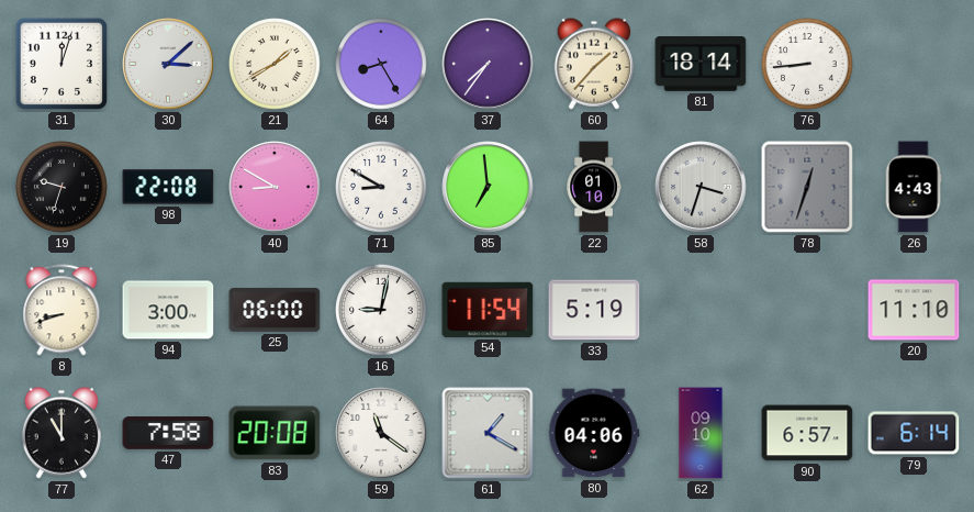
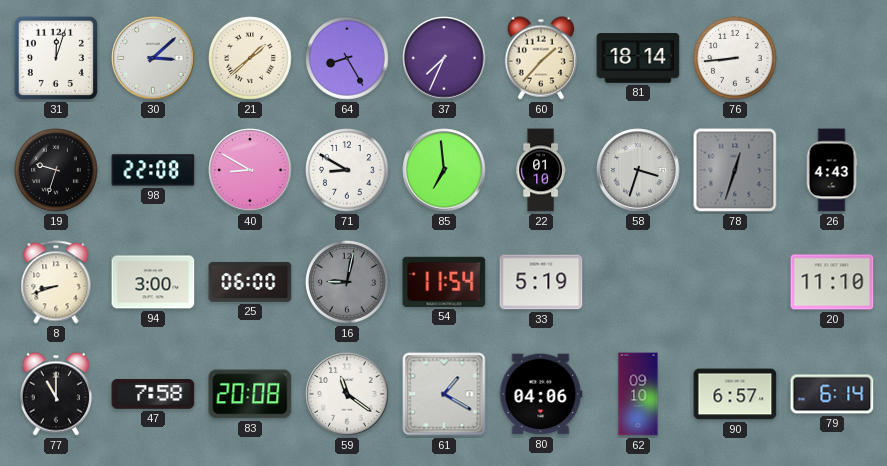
21: 1:40 -> 1:38 (251, 59)
37: 7:36 -> 7:34 (444, 58)
16 dial: white -> grey (348, 283)
